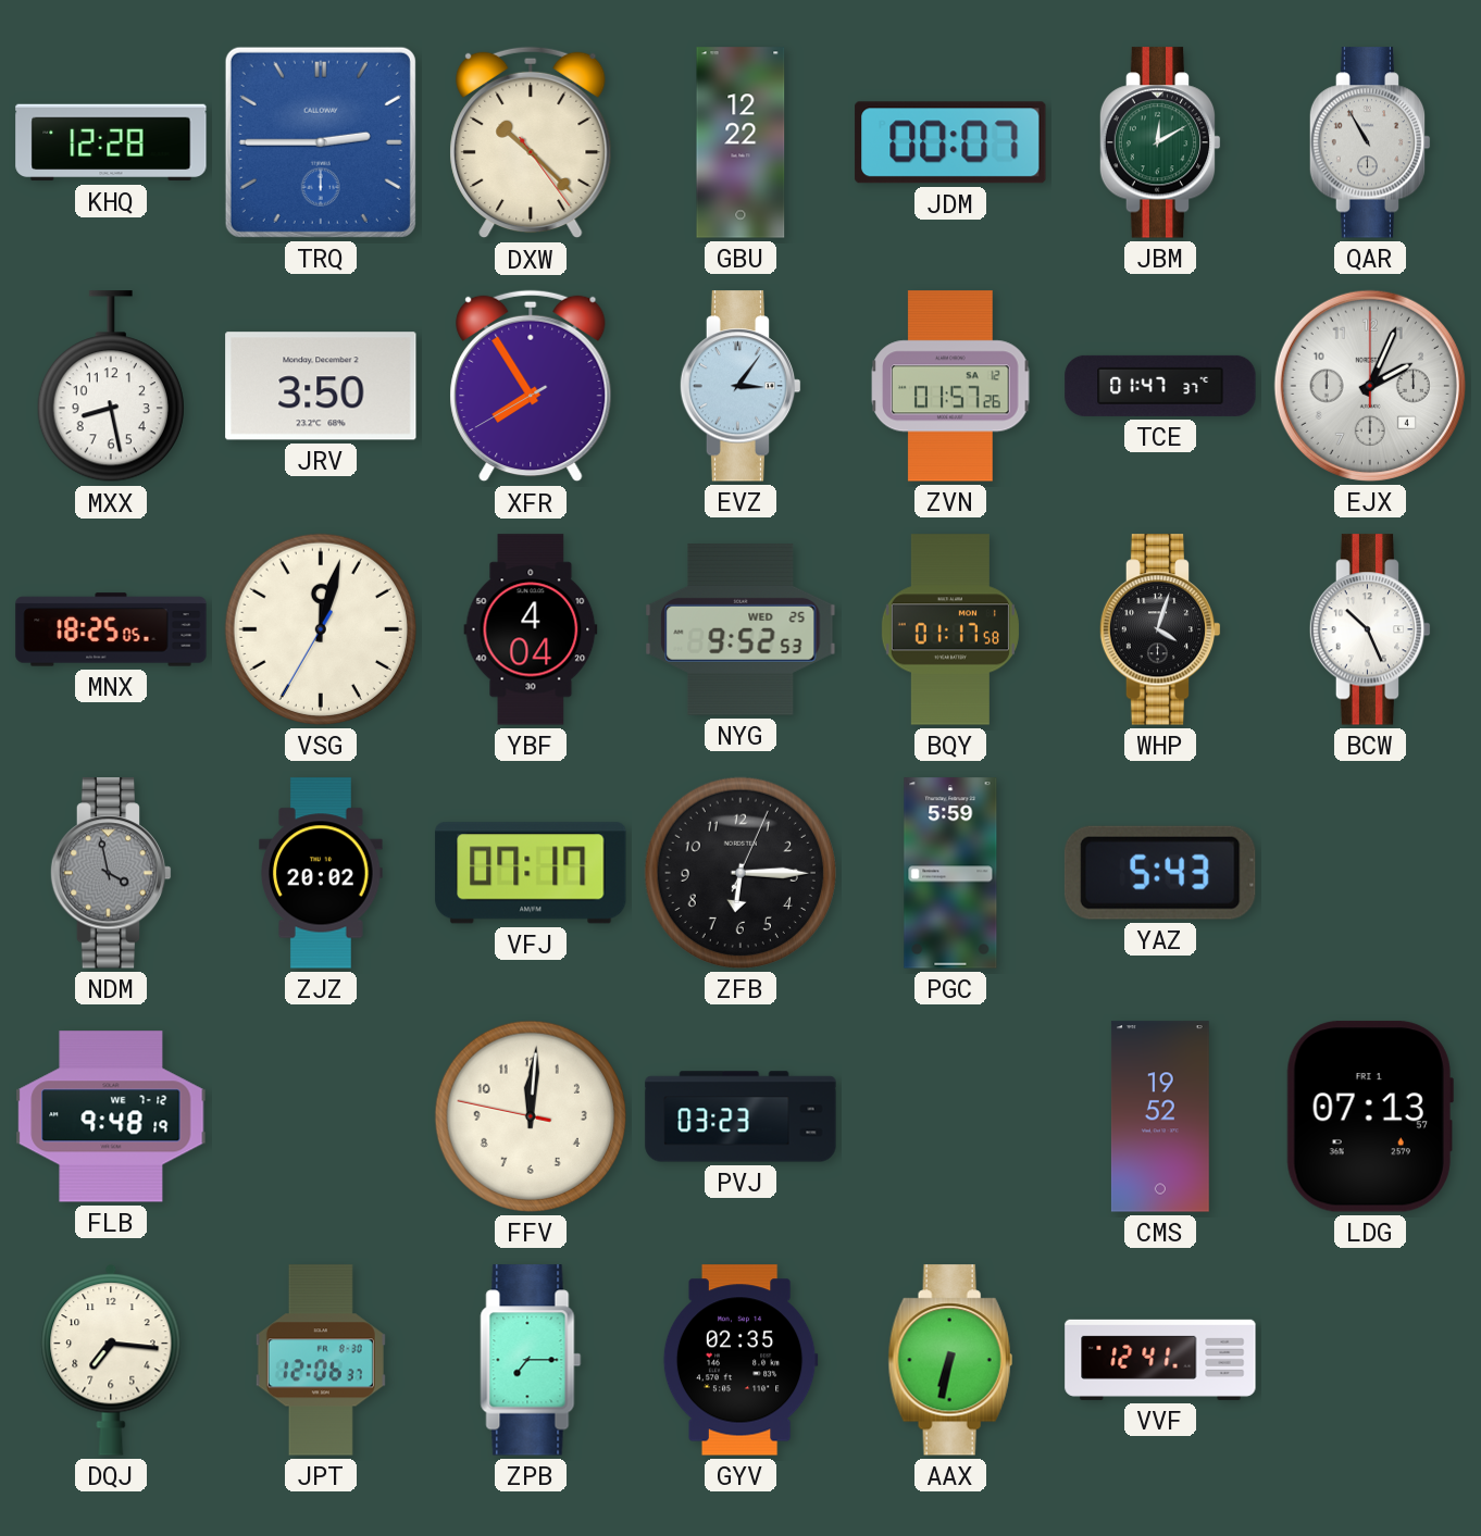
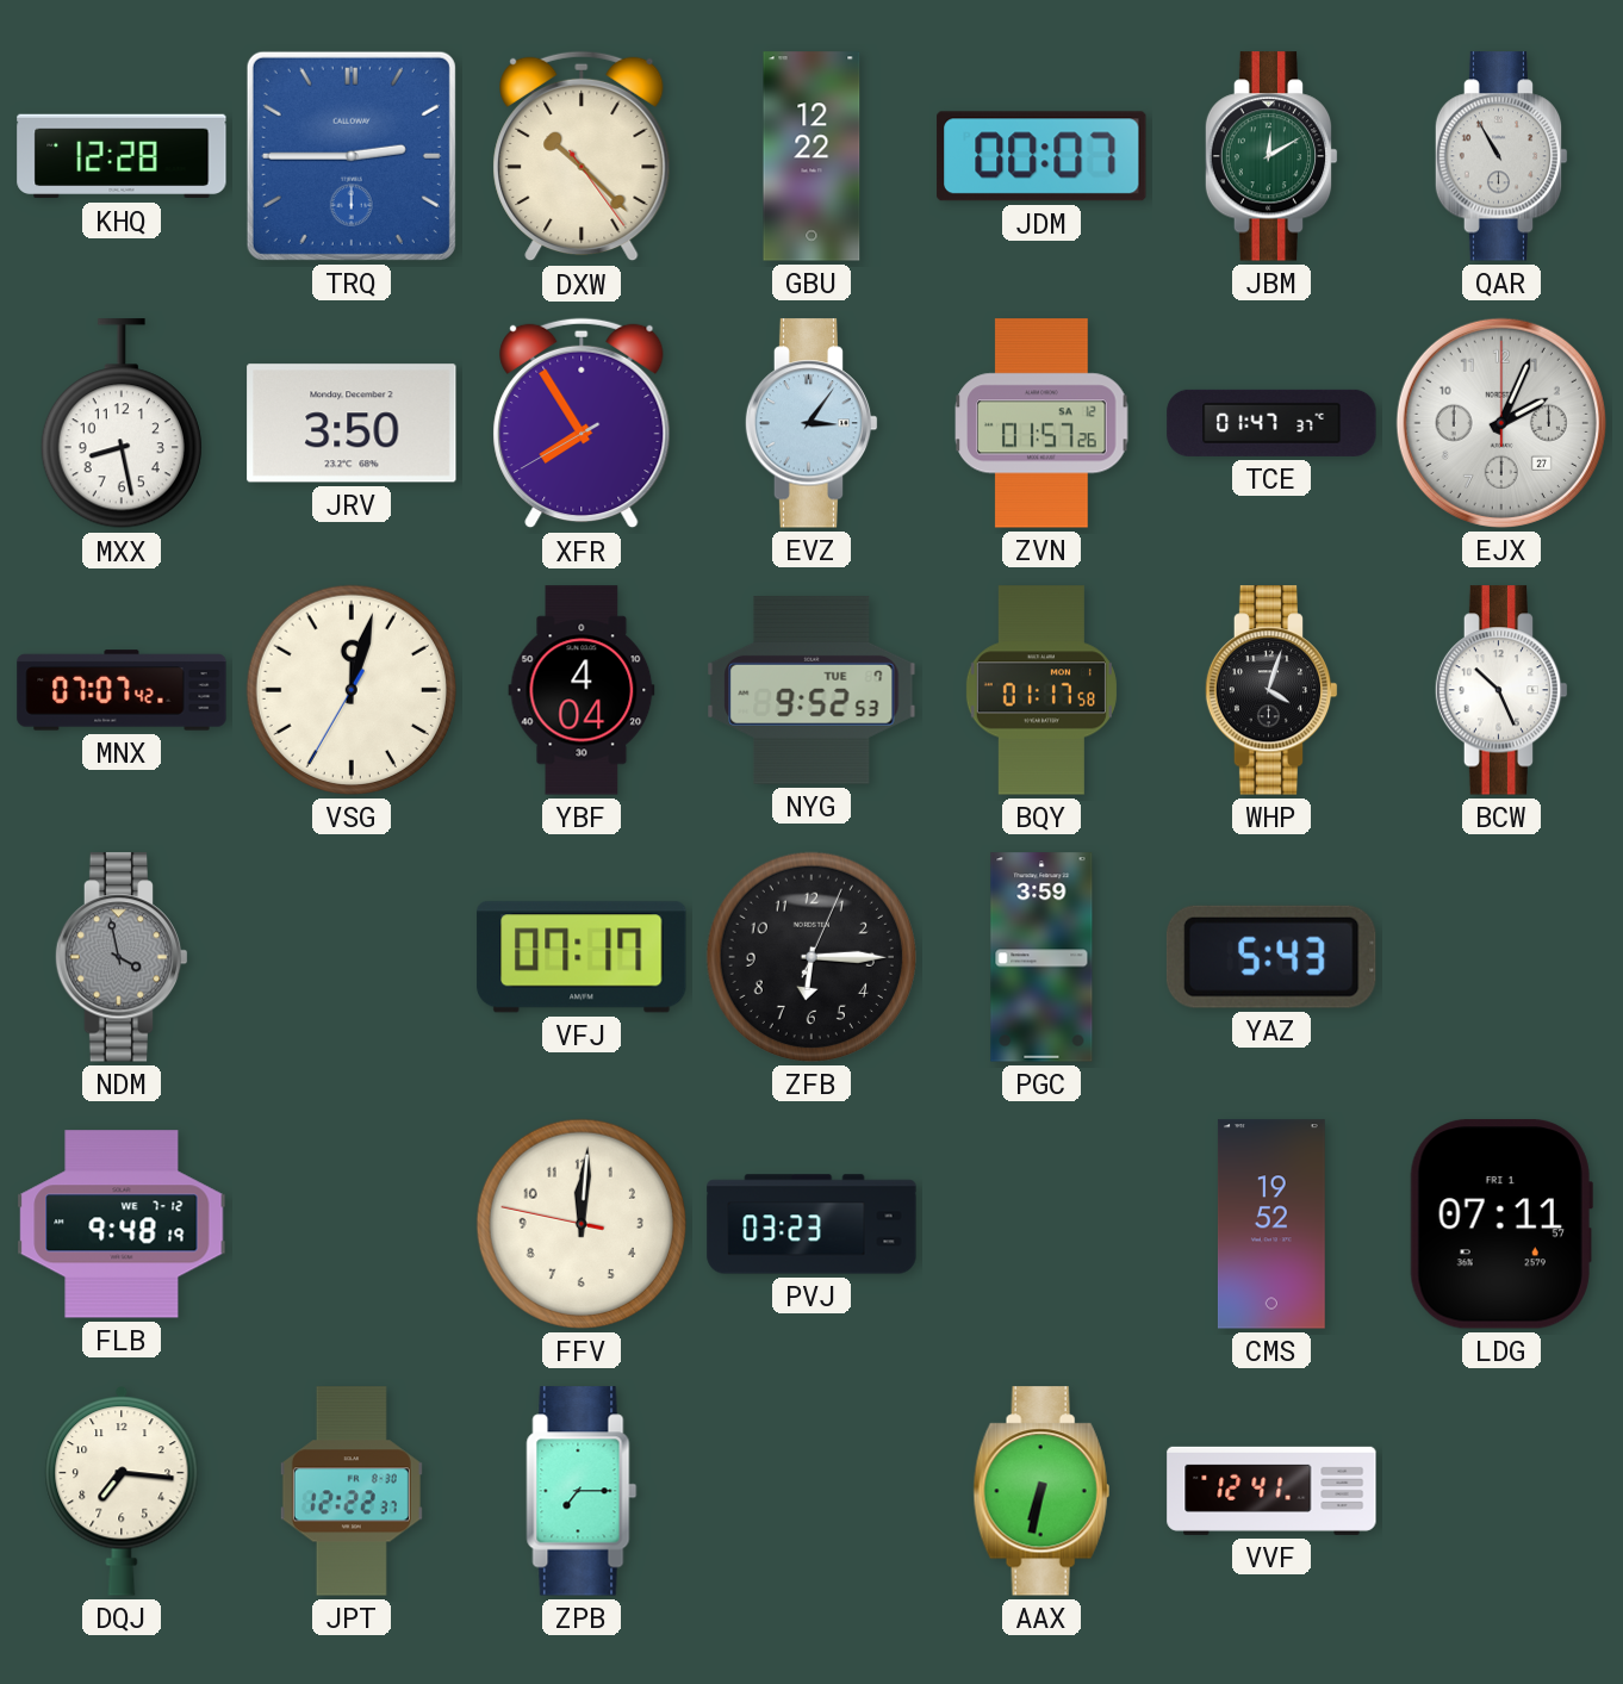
EJX date: 4 -> 27 (1501, 423)
MNX: 18:25 -> 07:07 (122, 690)
NYG date: WED 25 -> TUE 7 (811, 691)
ZJZ: 20:02 -> none (322, 873)
PGC: 5:59 -> 3:59 (1041, 957)
LDG: 07:13 -> 07:11 (1501, 1224)
JPT: 12:06 -> 12:22 (352, 1491)
GYV: 02:35 -> none (740, 1360)
